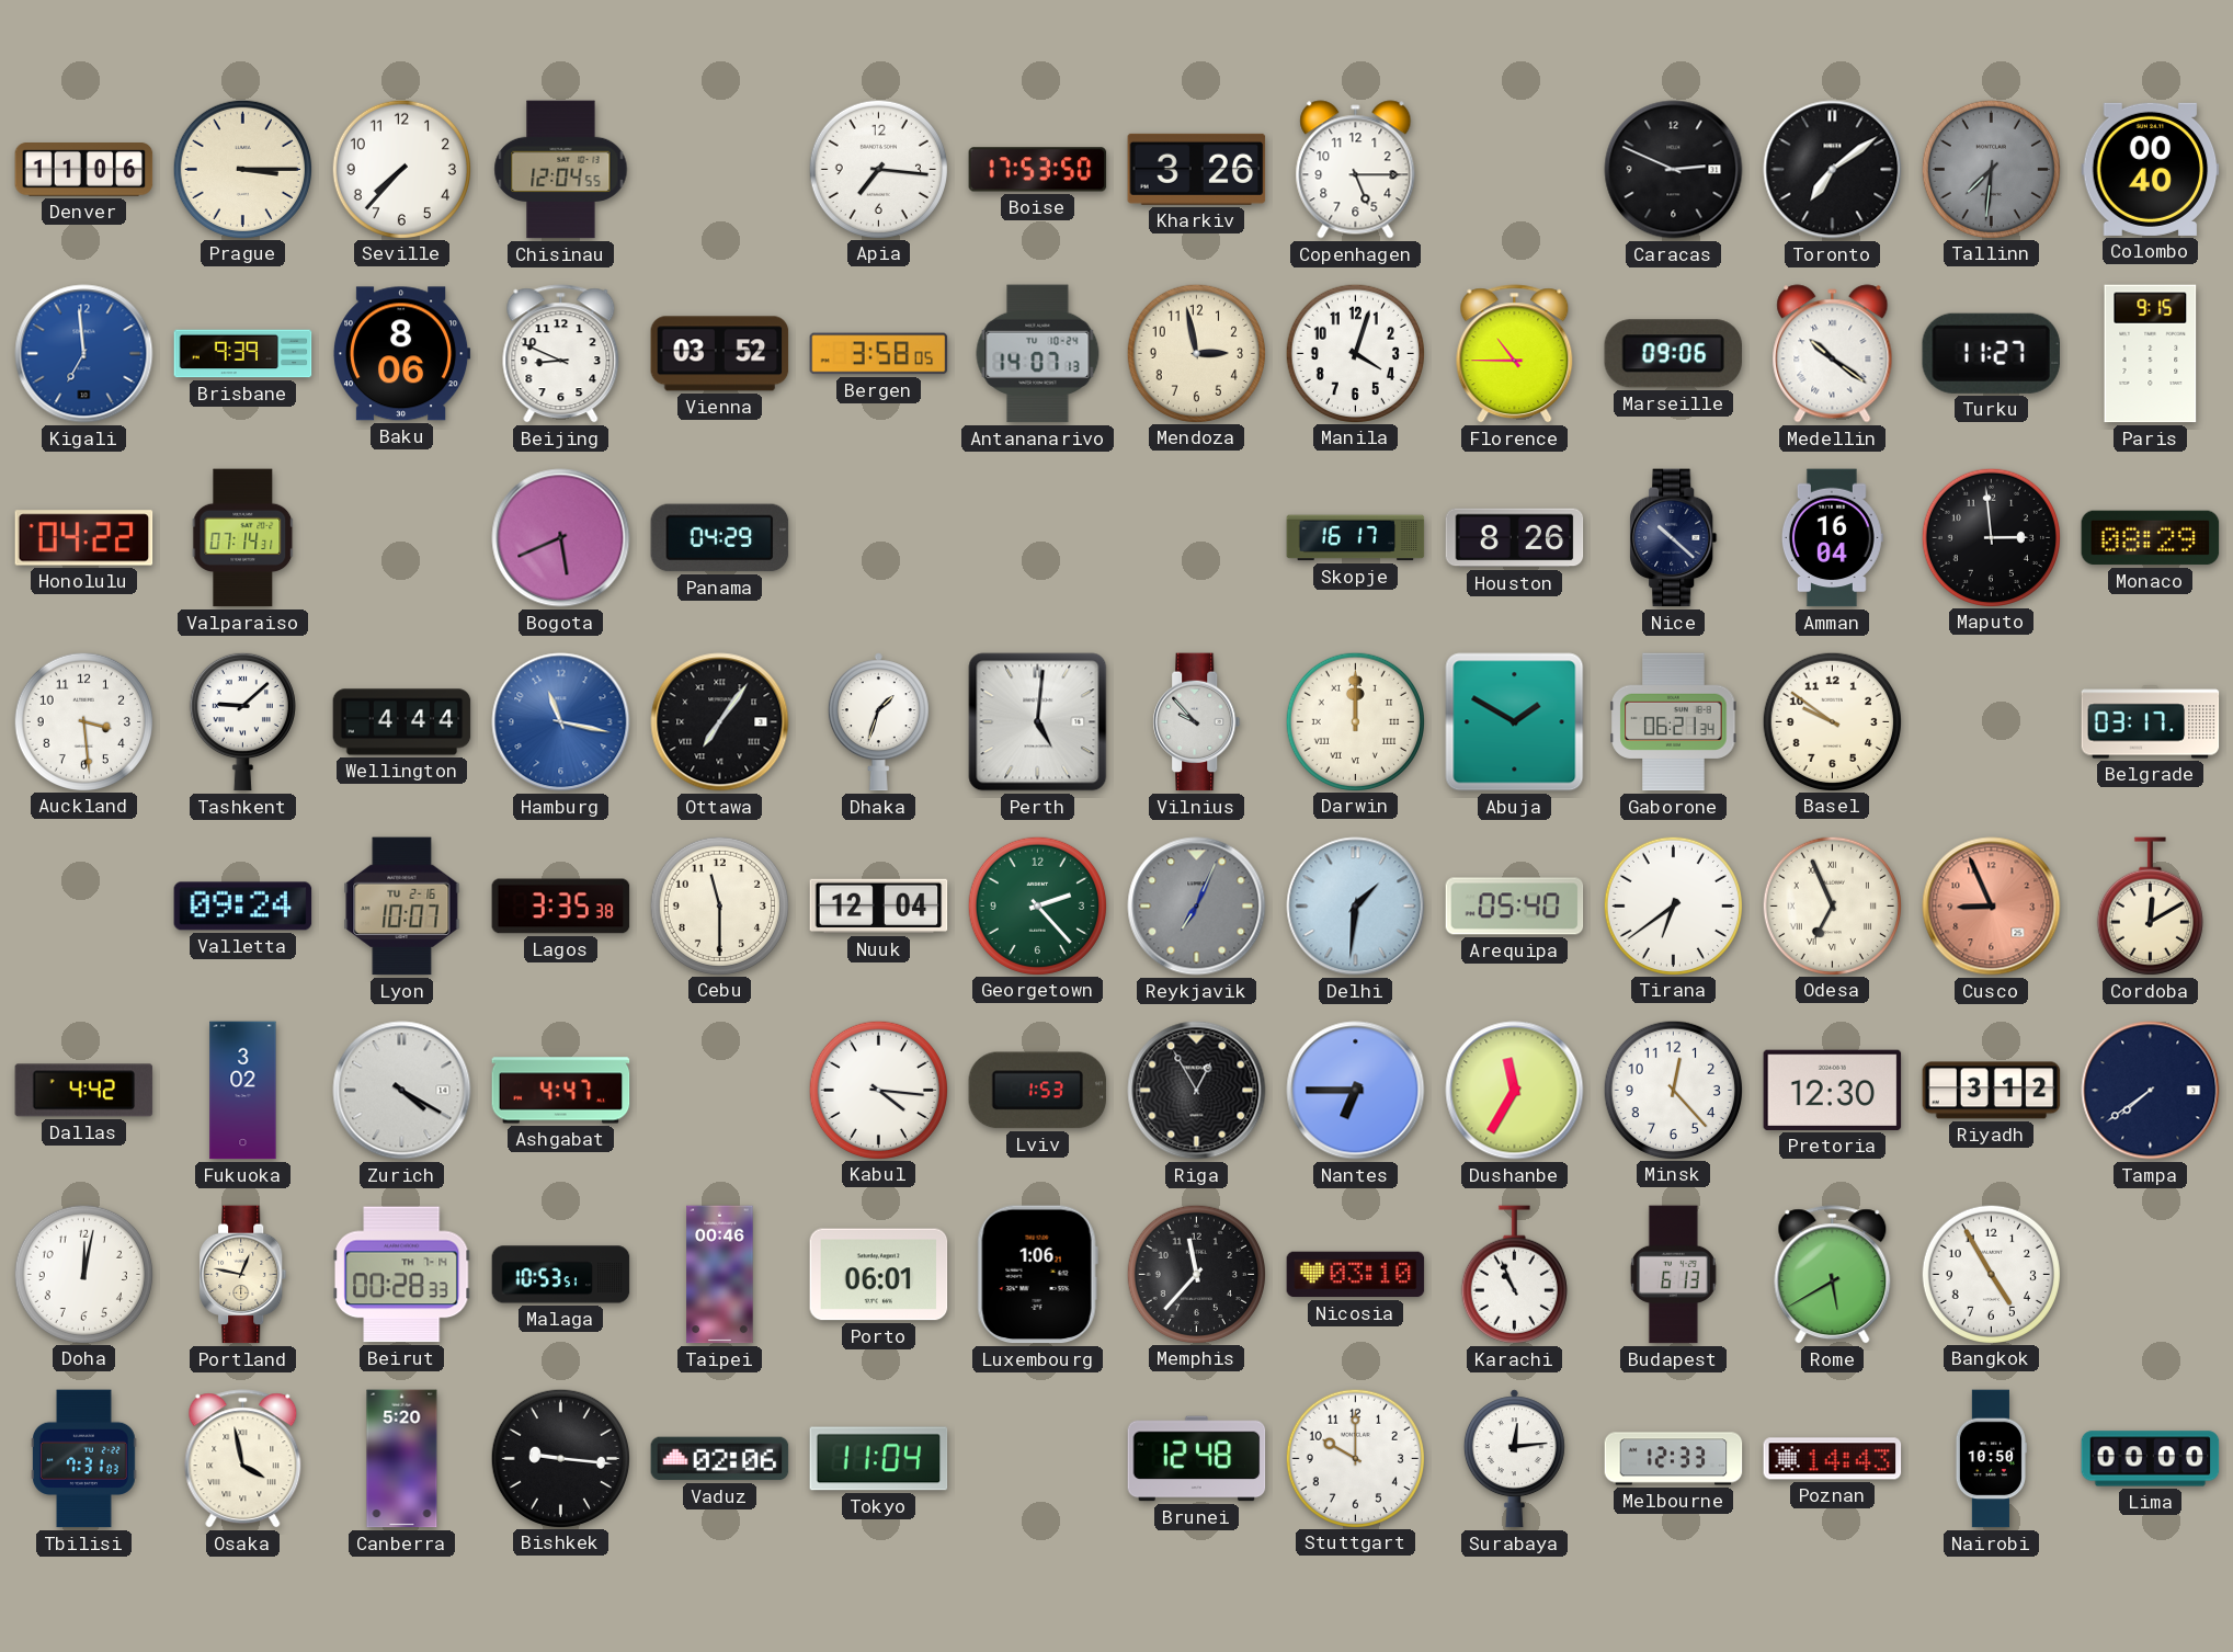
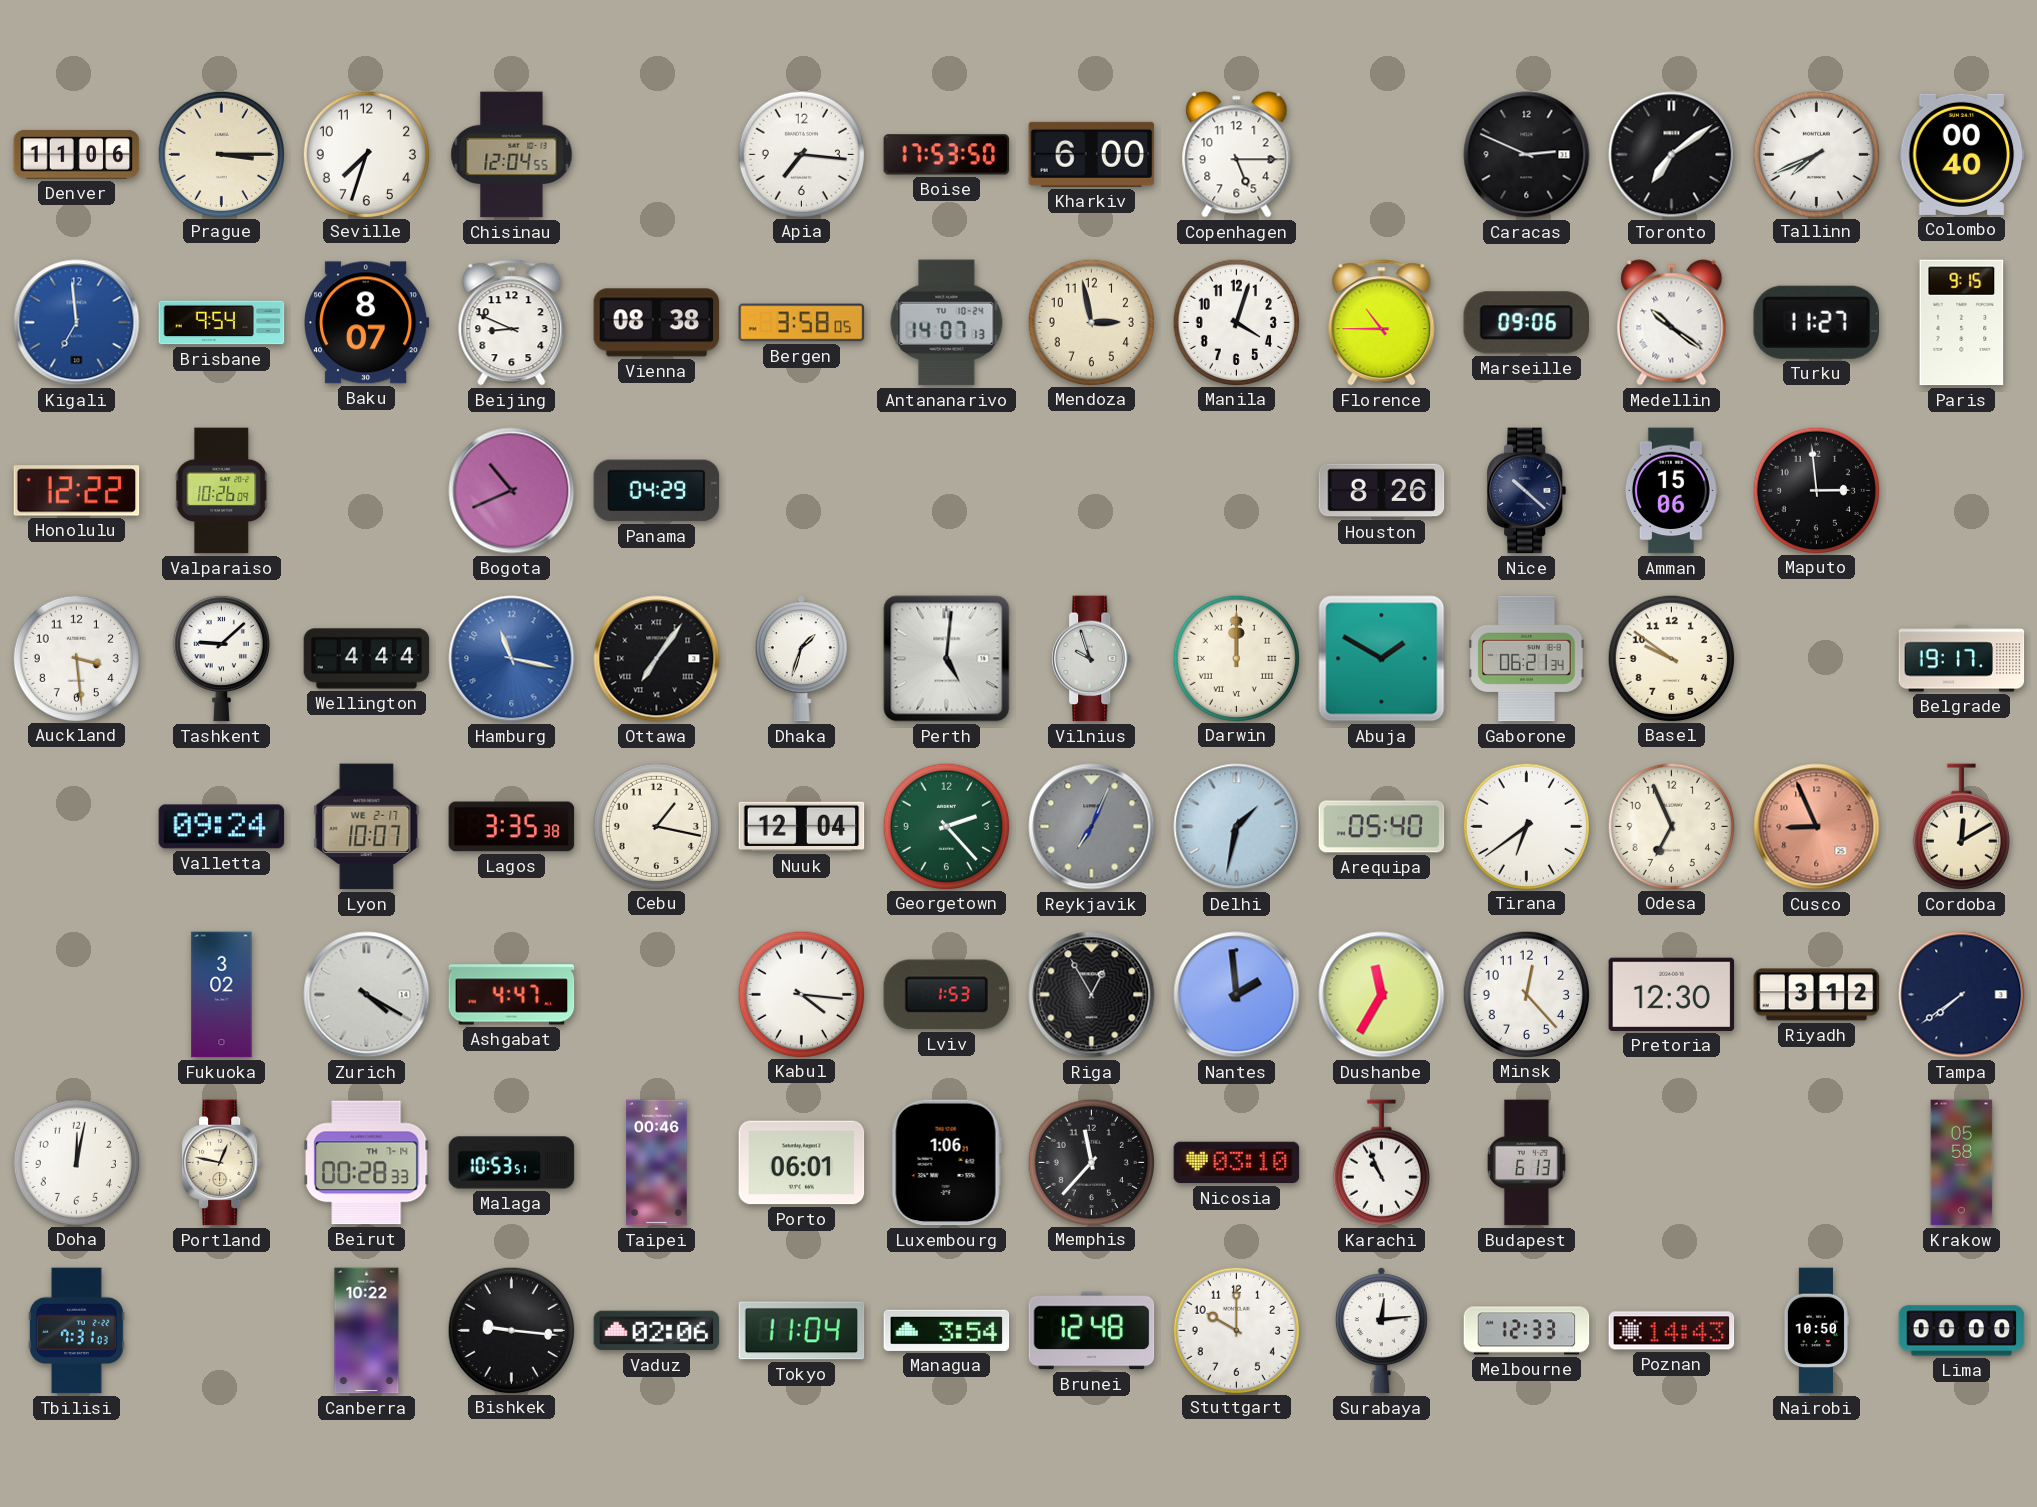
Seville: 7:37 -> 7:33 (366, 154)
Kharkiv: 3:26 -> 6:00 (1092, 154)
Tallinn: 7:31 -> 7:41 (1816, 154)
Tallinn dial: grey -> white (1816, 154)
Brisbane: 9:39 -> 9:54 (222, 323)
Baku: 8:06 -> 8:07 (366, 323)
Vienna: 03:52 -> 08:38 (657, 323)
Honolulu: 04:22 -> 12:22 (77, 491)
Valparaiso: 07:14 -> 10:26 (222, 491)
Bogota: 5:41 -> 10:41 (512, 491)
Skopje: 16:17 -> none (1356, 538)
Amman: 16:04 -> 15:06 (1671, 491)
Monaco: 08:29 -> none (2151, 538)
Vilnius: 9:53 -> 9:57 (1092, 659)
Belgrade: 03:17 -> 19:17 (1962, 659)
Lyon date: TU 2-16 -> WE 2-17 (367, 827)
Cebu: 11:30 -> 1:17 (656, 826)
Delhi: 1:31 -> 1:32 (1237, 827)
Odesa numerals: Roman -> Arabic (1671, 826)
Dallas: 4:42 -> none (84, 1091)
Nantes: 6:45 -> 1:59 (1237, 995)
Rome: 5:40 -> none (1833, 1275)
Bangkok: 4:55 -> none (1991, 1274)
Krakow: none -> 05:58 (1962, 1163)
Osaka: 3:58 -> none (243, 1459)
Canberra: 5:20 -> 10:22 (367, 1331)
Managua: none -> 3:54 (947, 1330)
